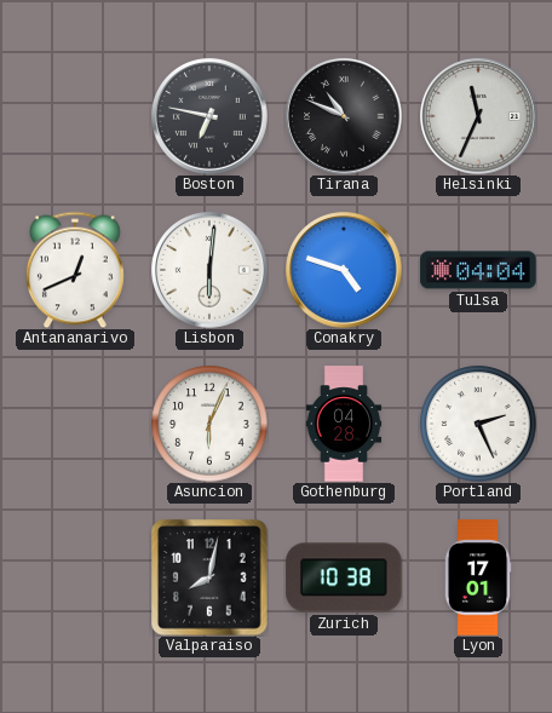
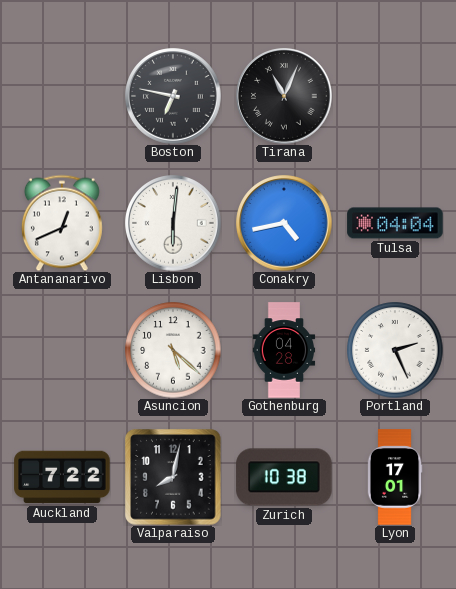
Tirana: 10:49 -> 11:04 (284, 96)
Helsinki: 11:34 -> none (478, 116)
Conakry: 4:48 -> 4:43 (284, 223)
Asuncion: 6:04 -> 5:22 (173, 350)
Auckland: none -> 7:22 (62, 477)
